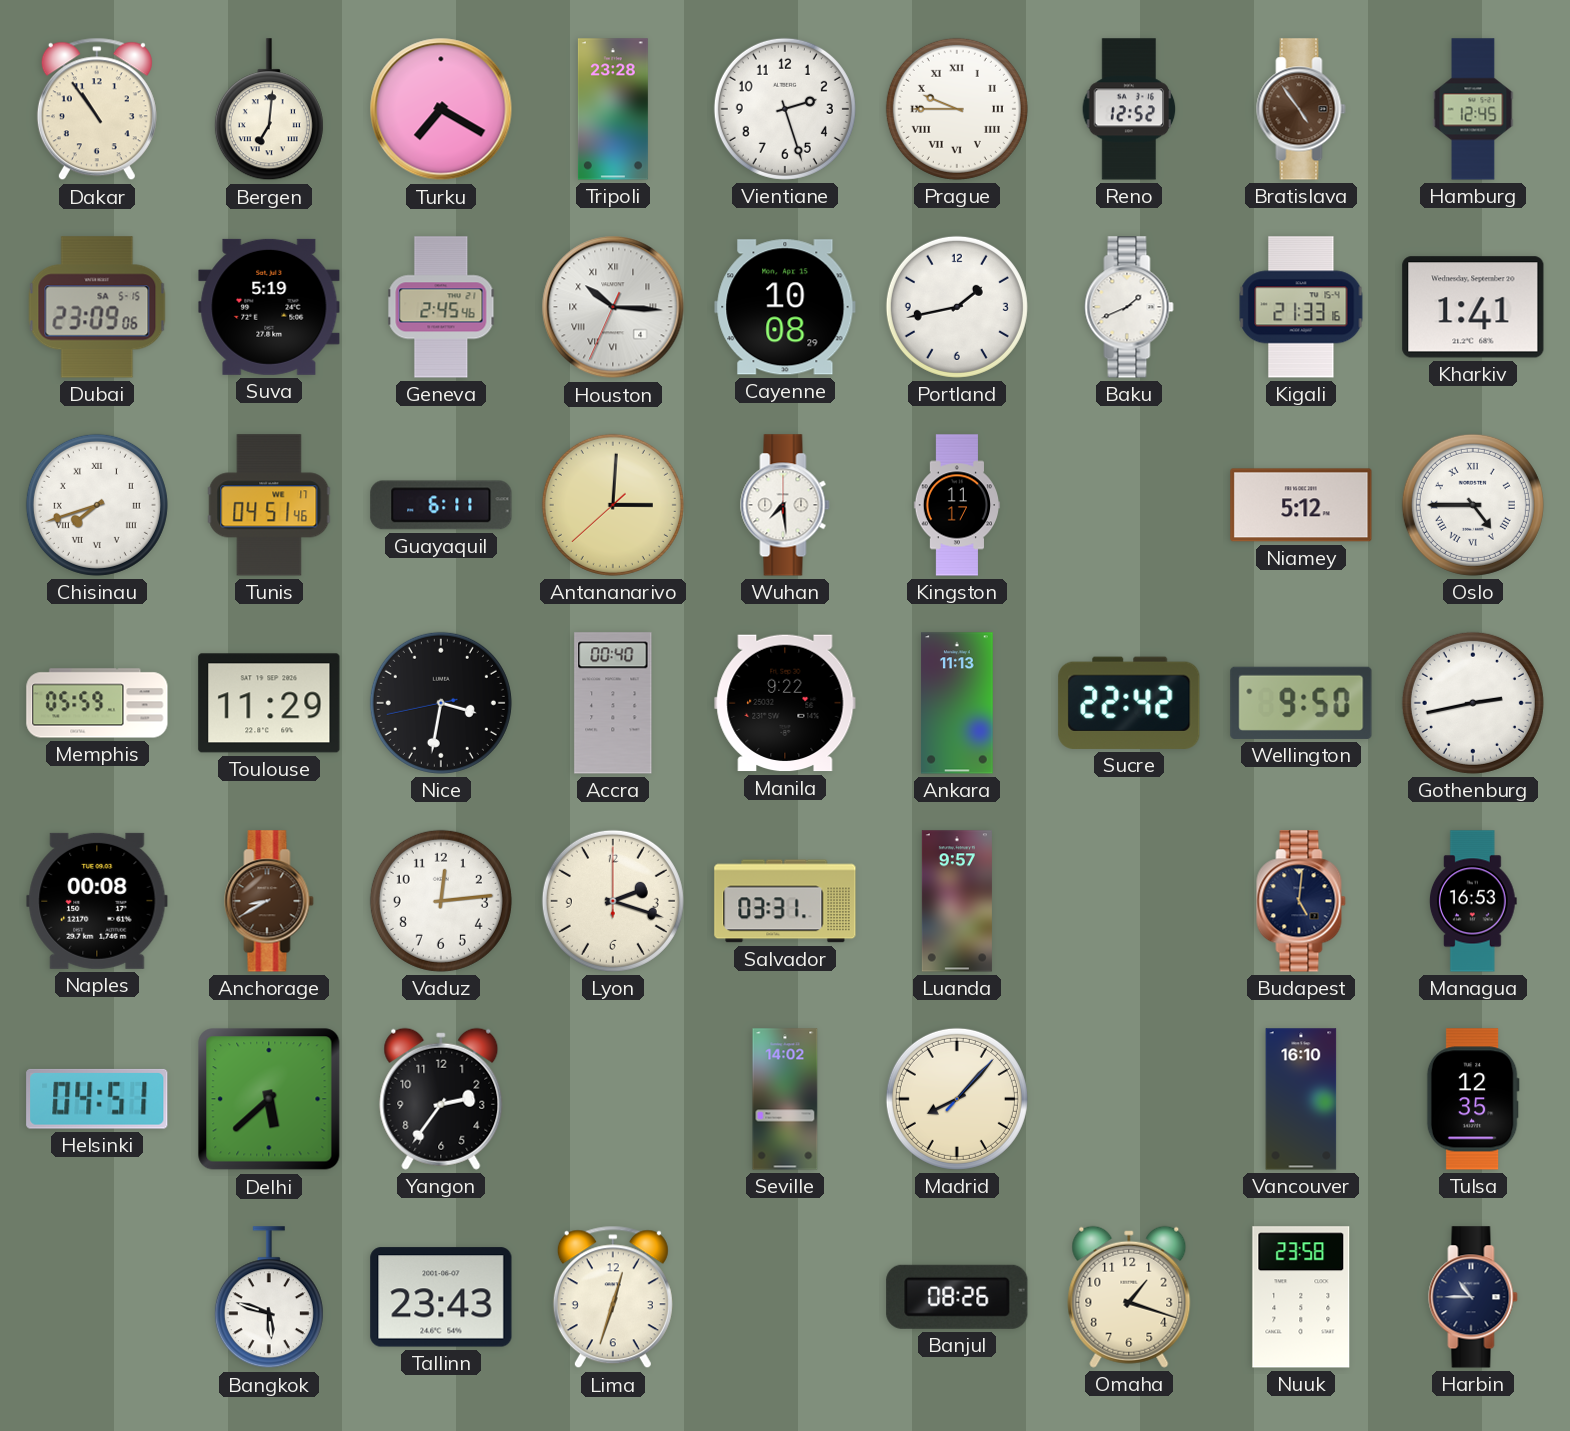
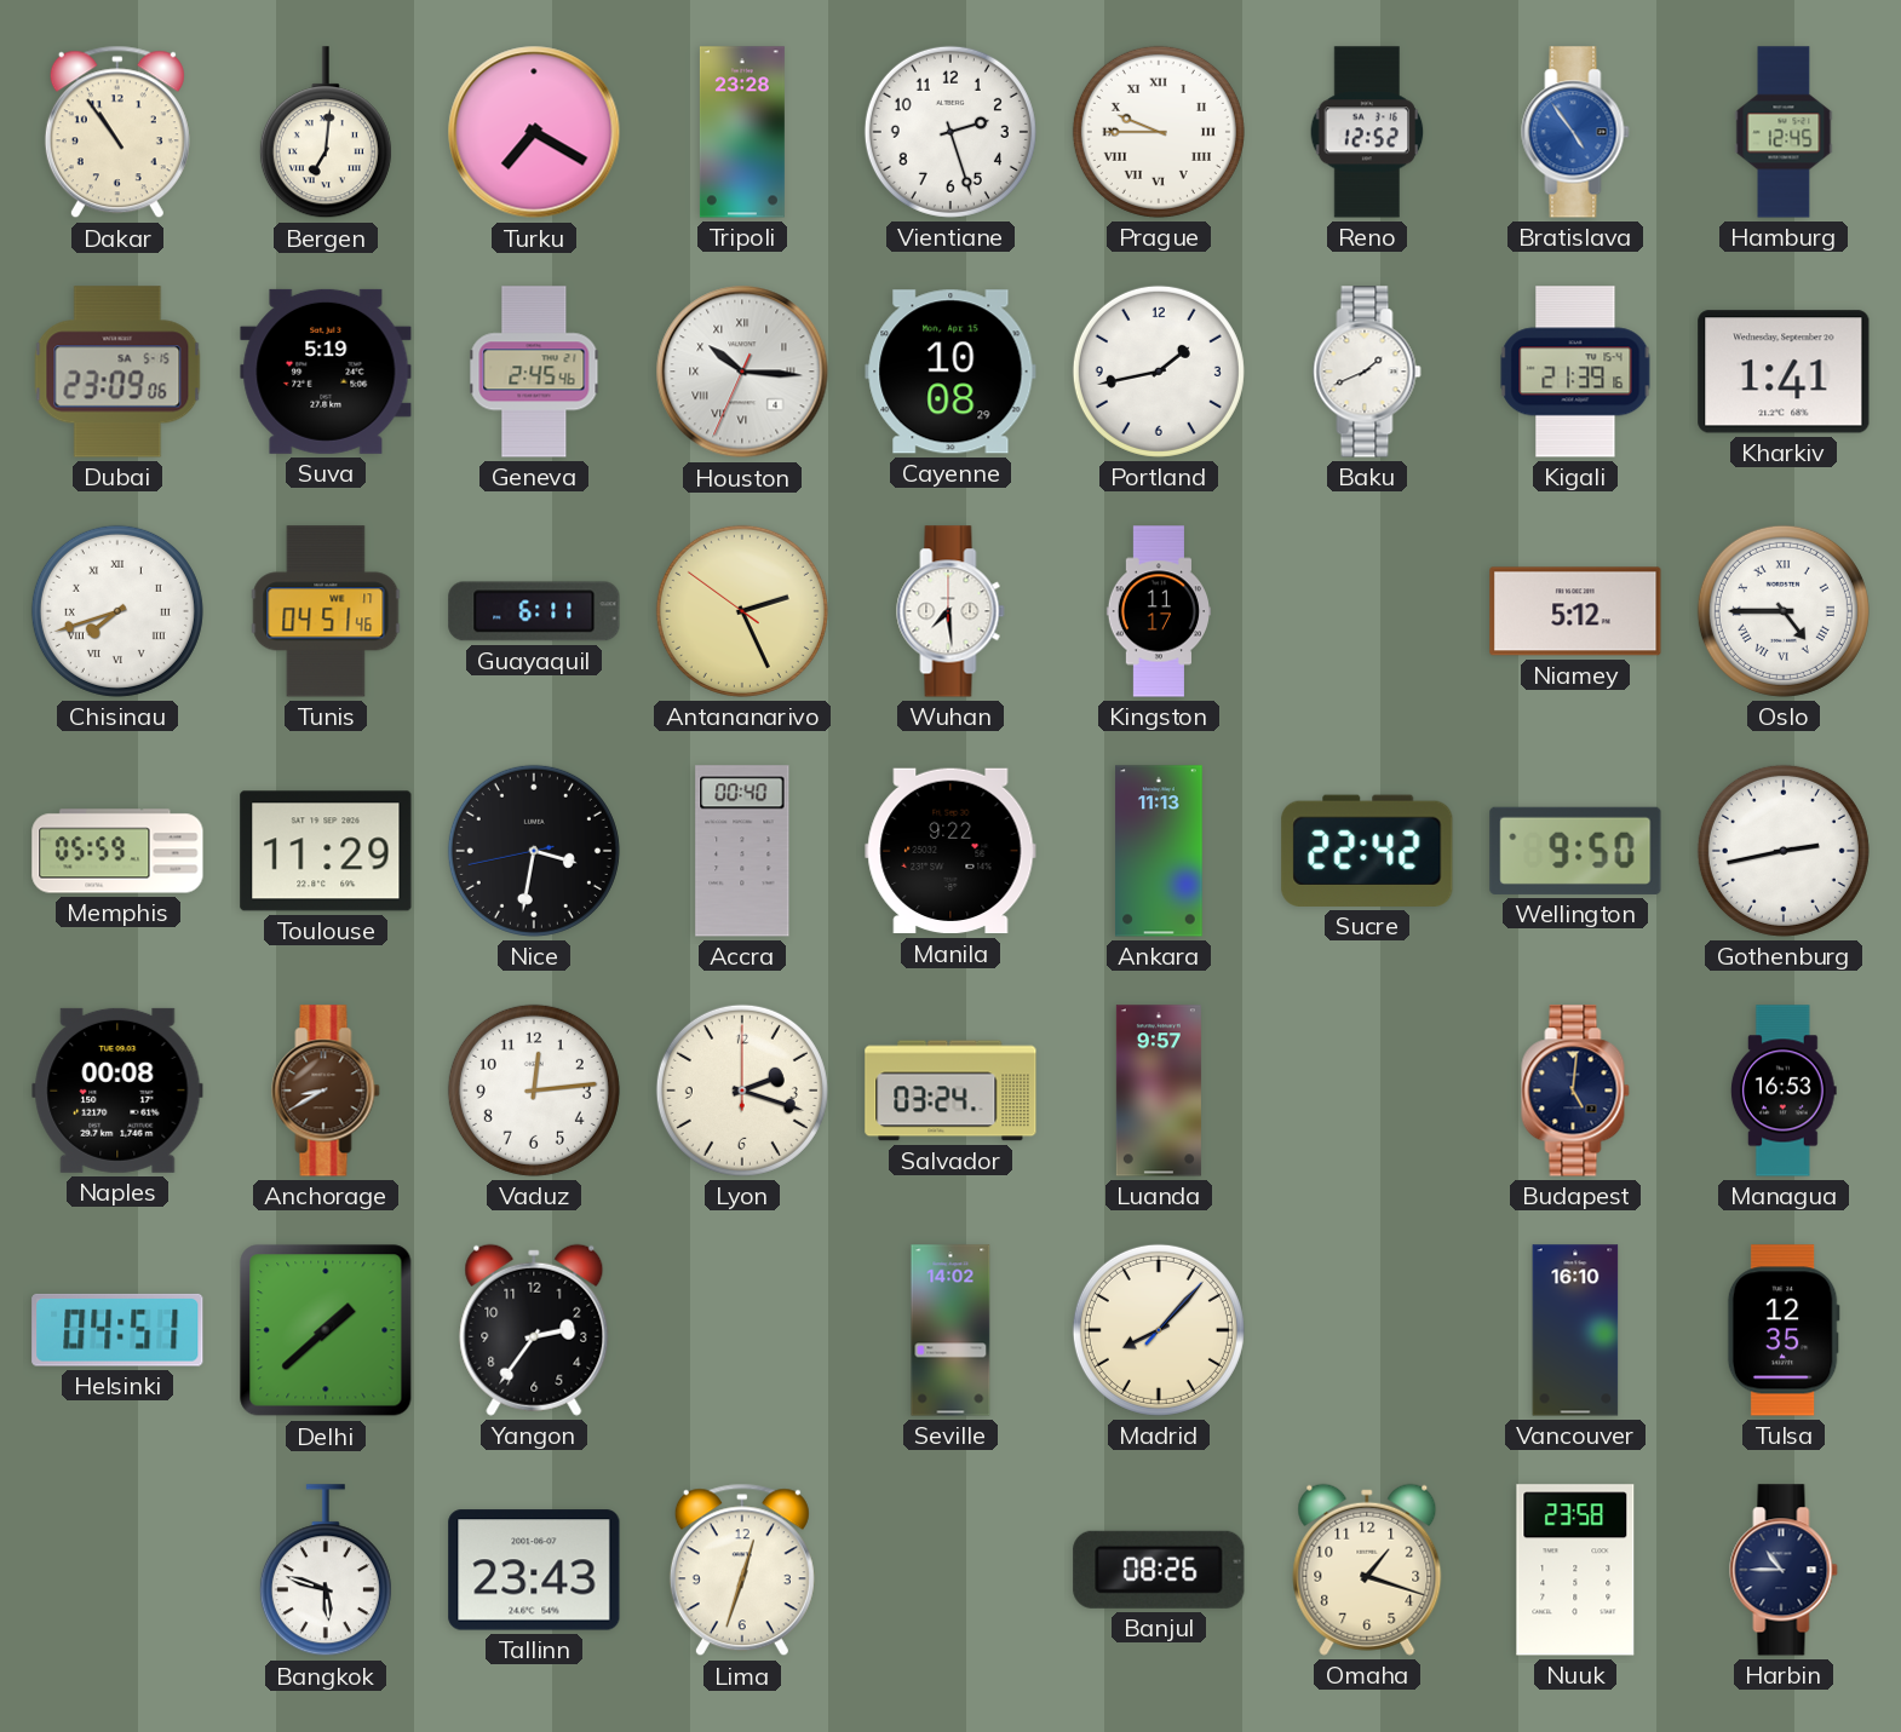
Bratislava dial: brown -> blue (1575, 132)
Kigali: 21:33 -> 21:39 (1575, 372)
Antananarivo: 3:00 -> 2:25 (742, 611)
Salvador: 03:31 -> 03:24 (950, 1091)
Delhi: 5:38 -> 1:38 (326, 1330)
